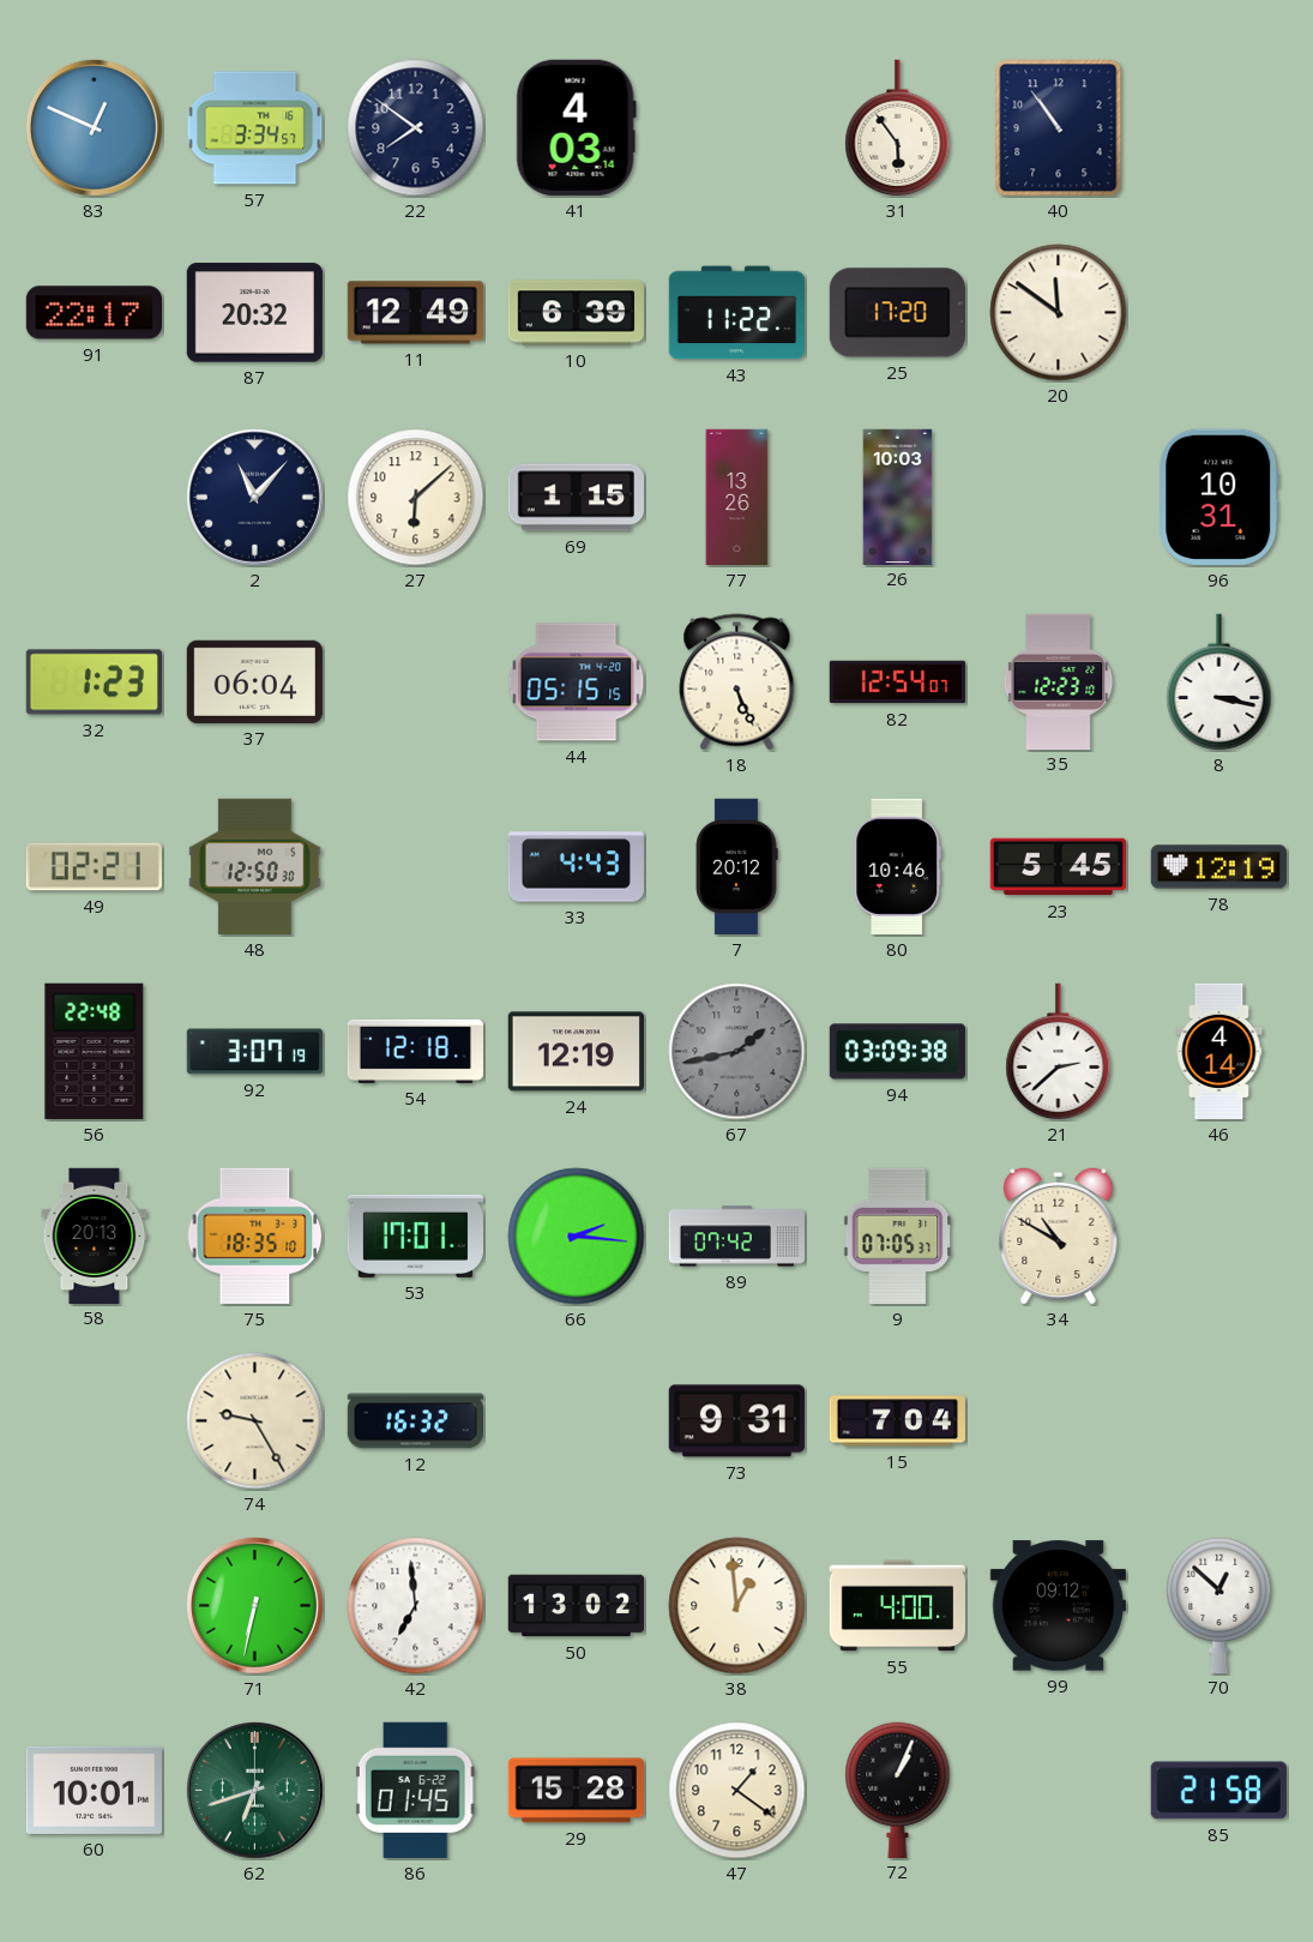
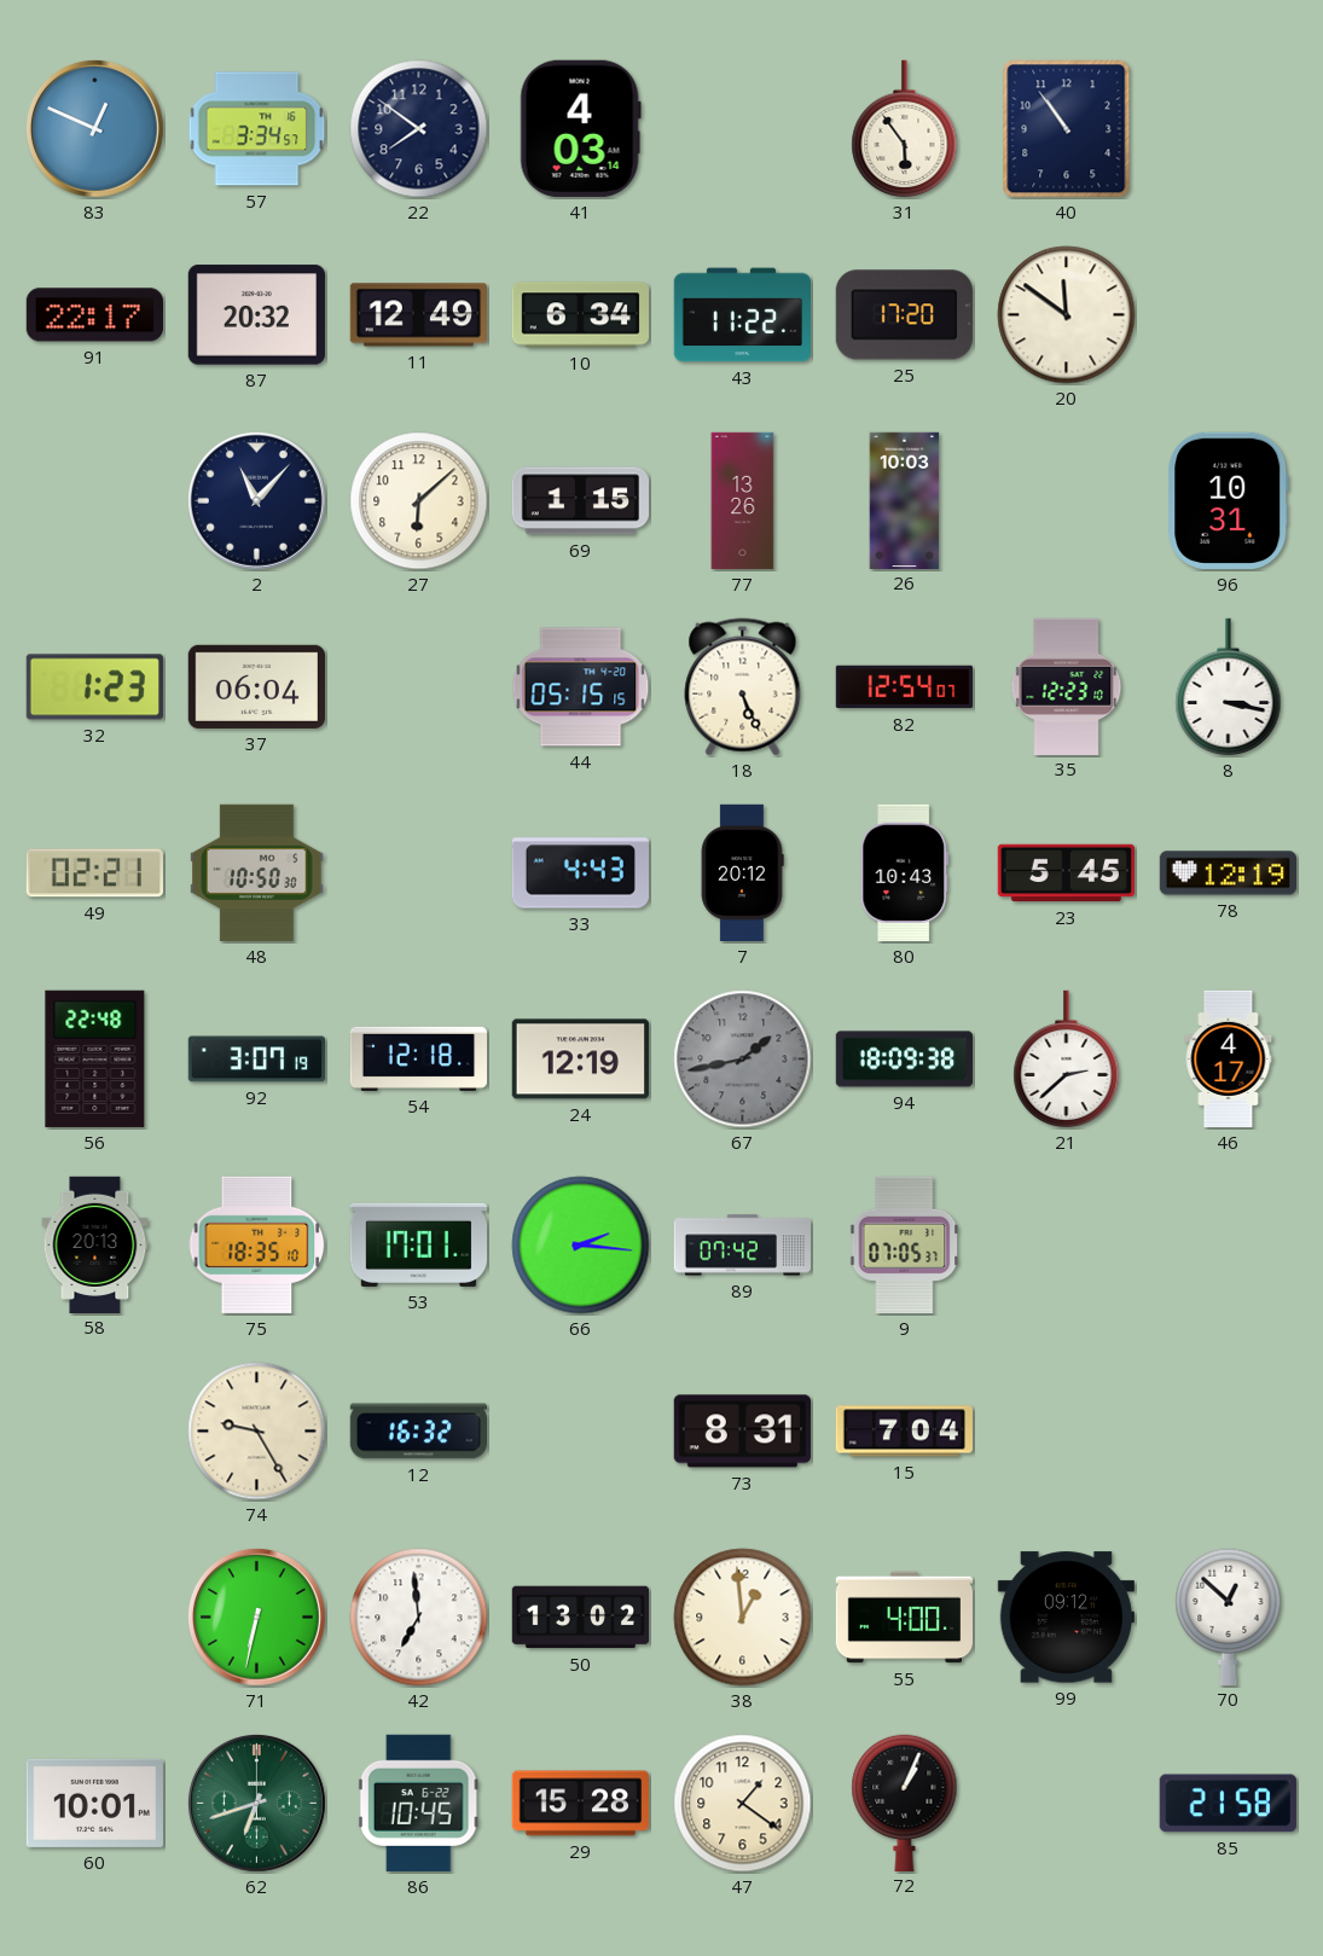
10: 6:39 -> 6:34 (580, 315)
48: 12:50 -> 10:50 (257, 872)
80: 10:46 -> 10:43 (905, 872)
94: 03:09 -> 18:09 (905, 1060)
46: 4:14 -> 4:17 (1229, 1060)
34: 10:50 -> none (1059, 1235)
73: 9:31 -> 8:31 (742, 1432)
86: 01:45 -> 10:45 (418, 1803)
